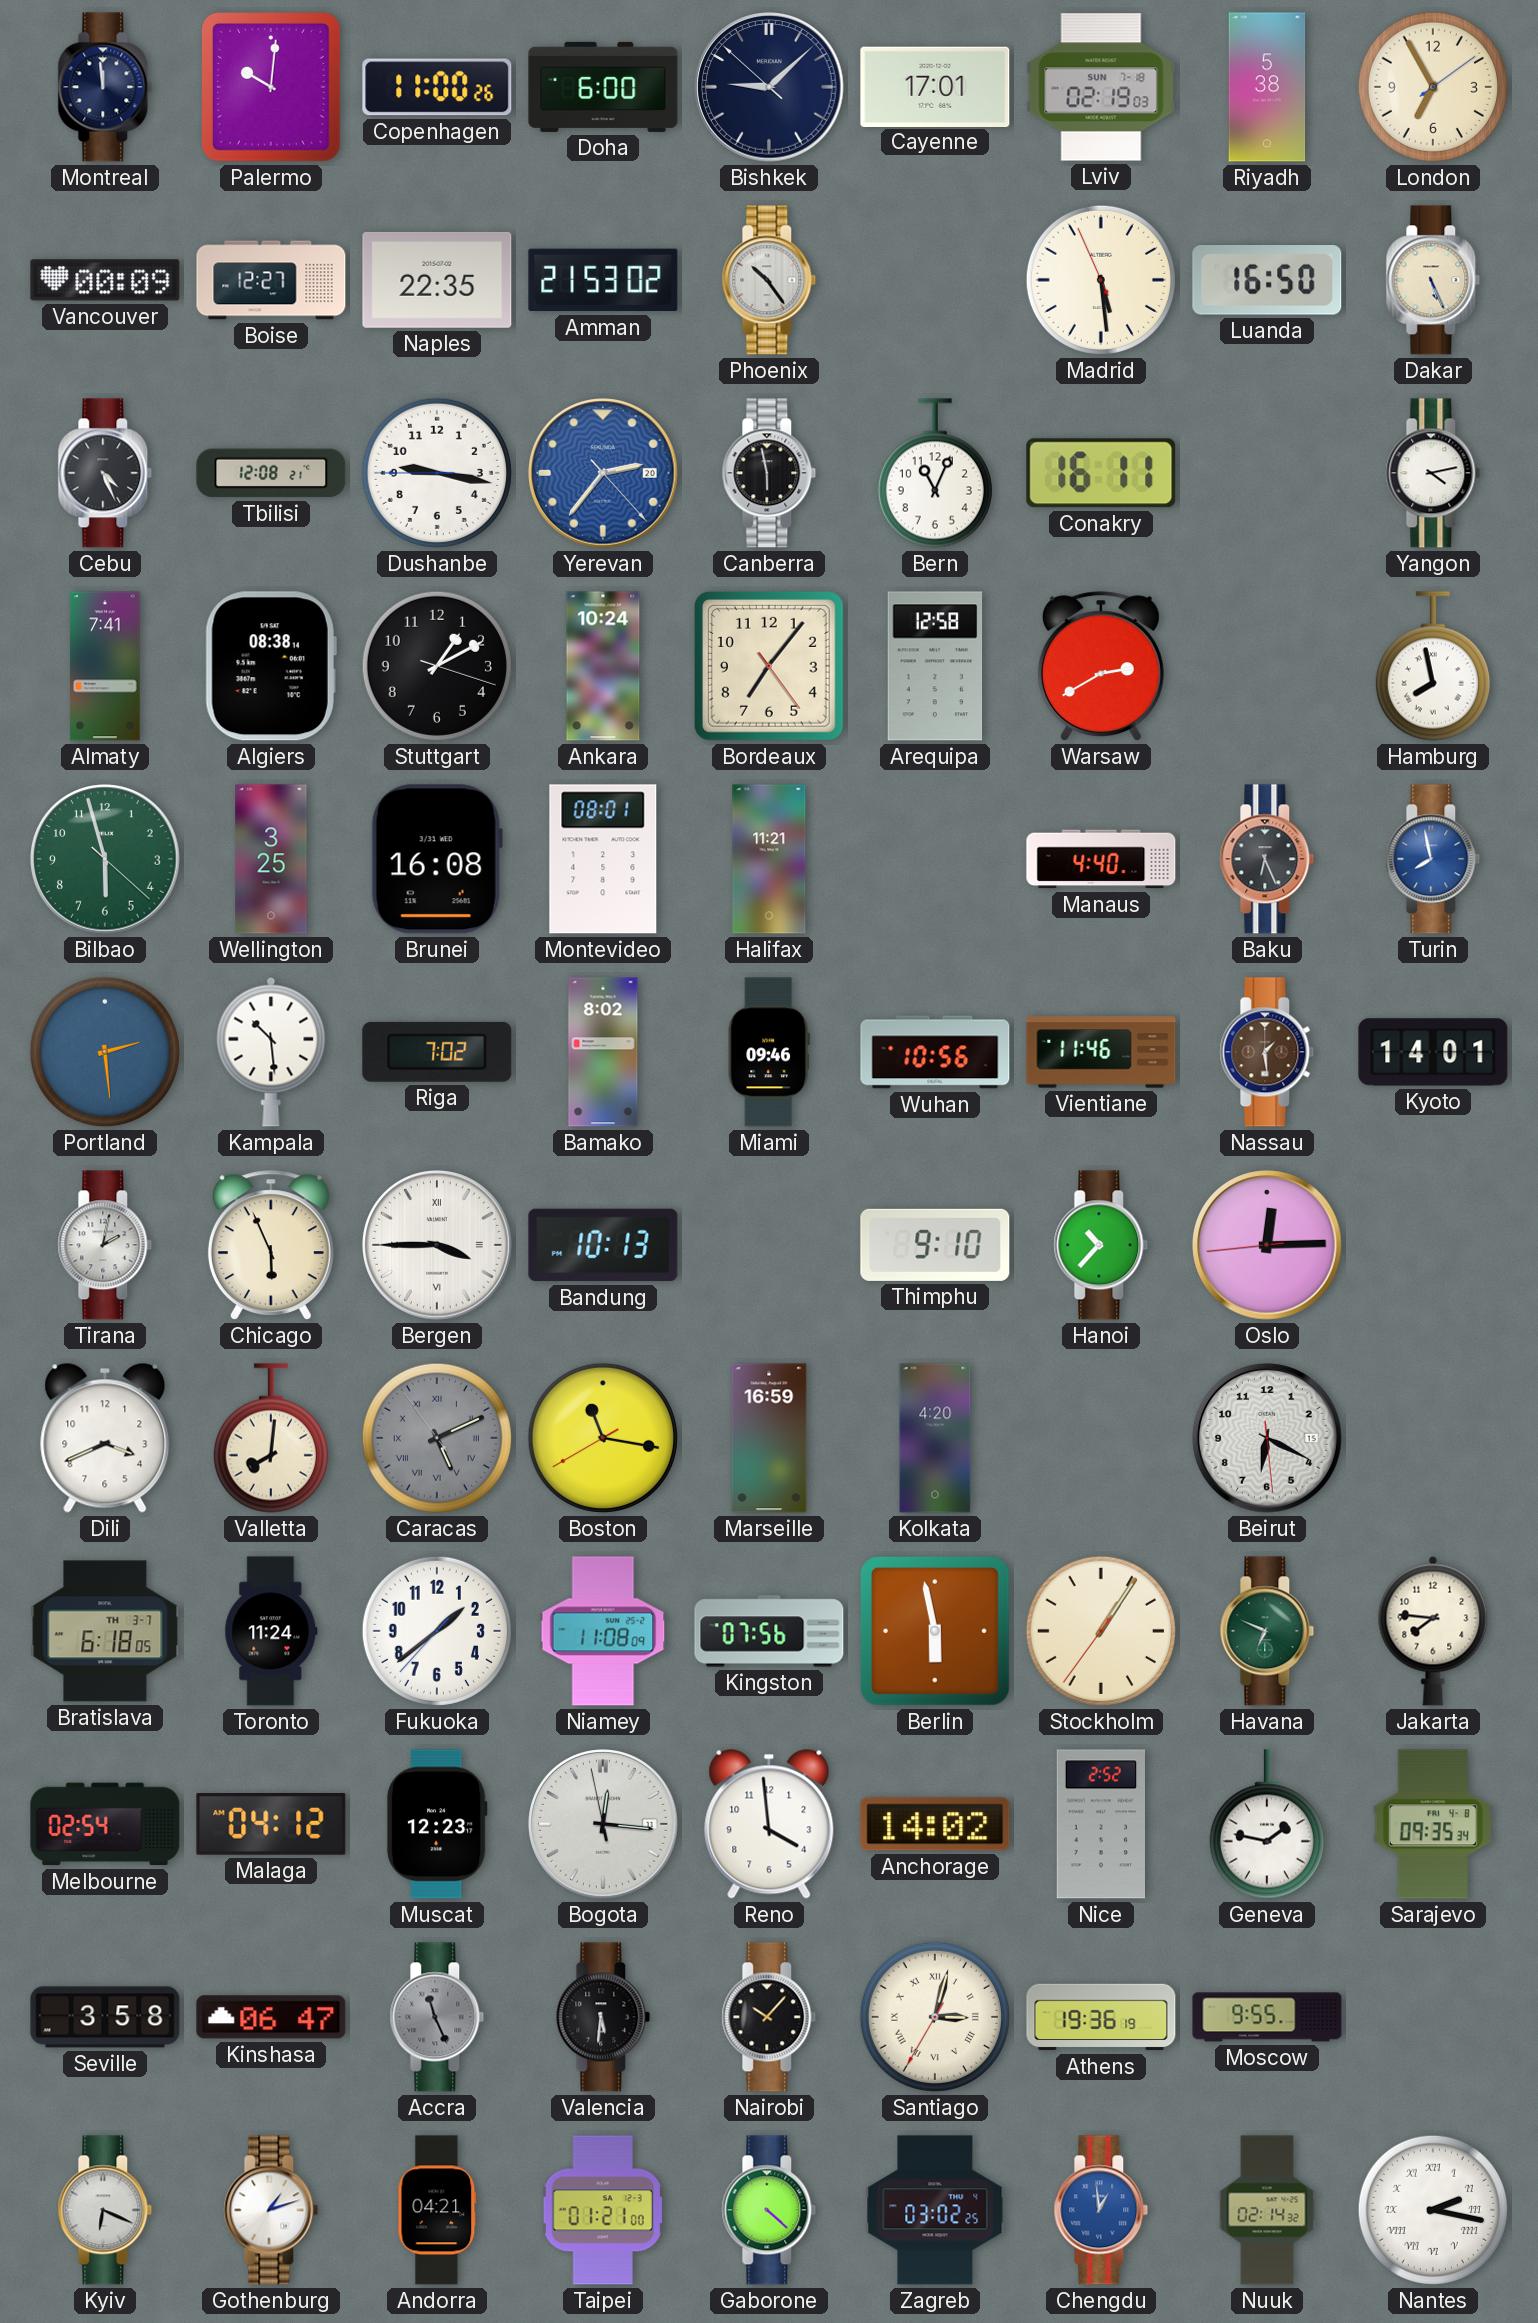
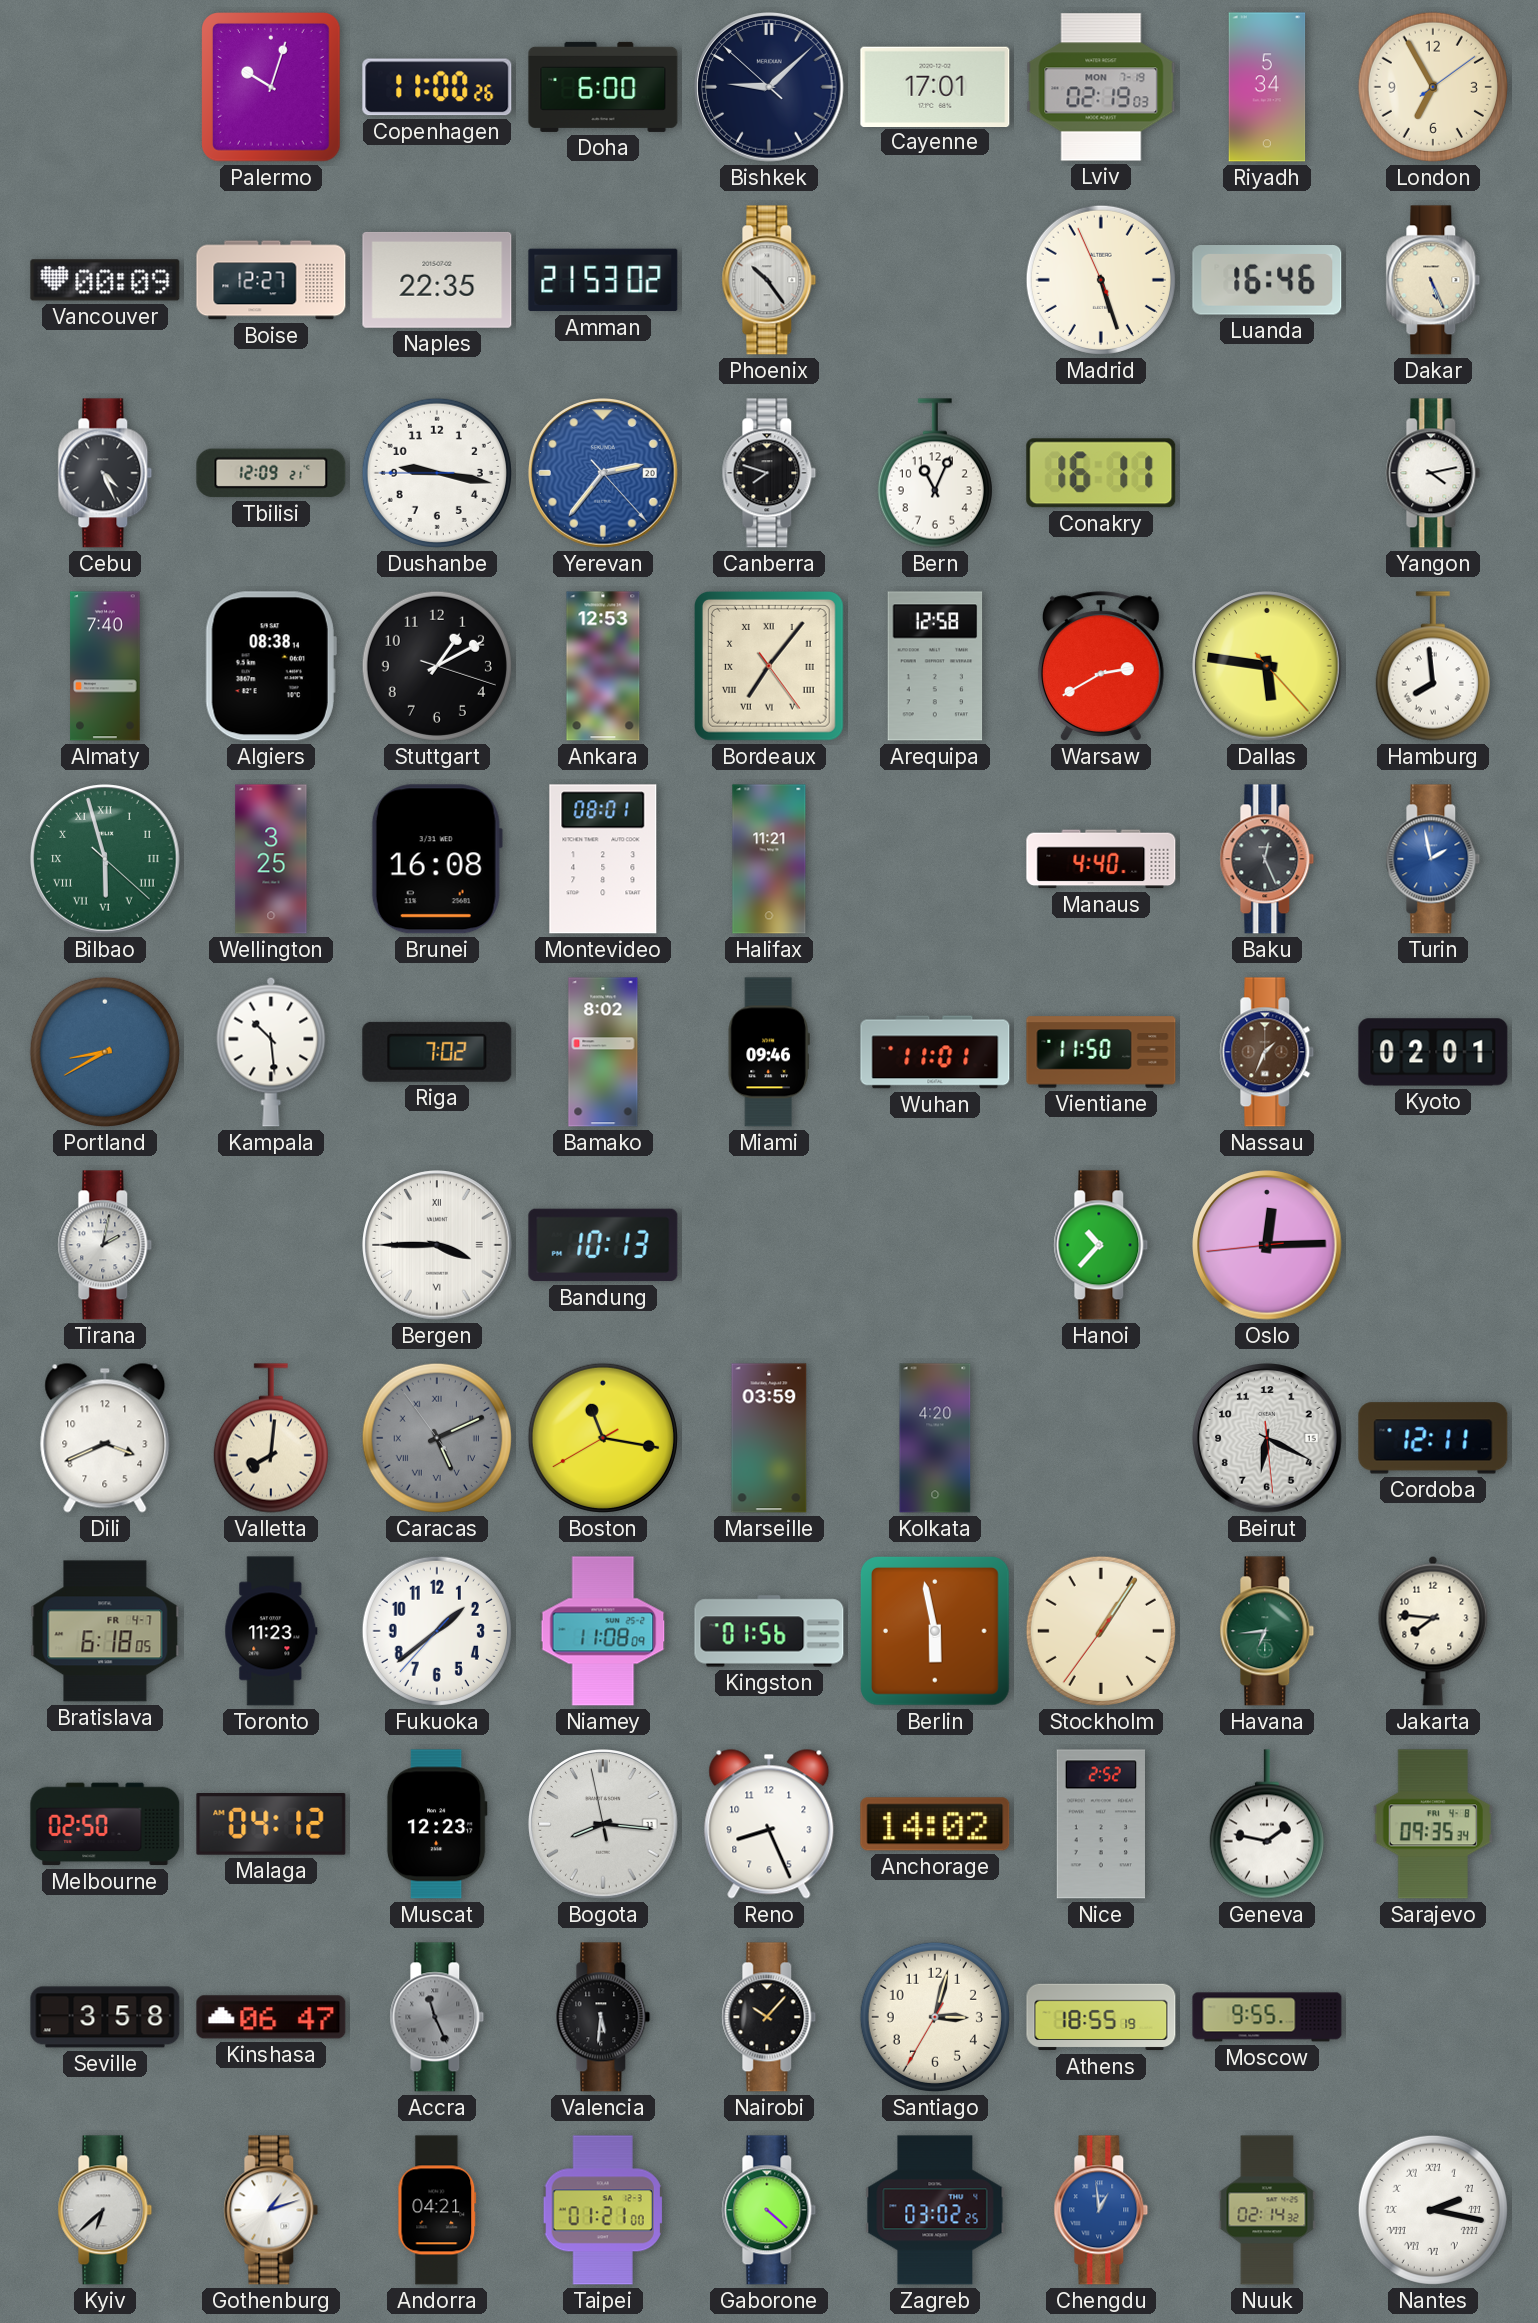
Montreal: 11:59 -> none (105, 87)
Palermo: 10:01 -> 10:03 (272, 88)
Lviv date: SUN 7-18 -> MON 7-19 (1101, 87)
Riyadh: 5:38 -> 5:34 (1267, 87)
Madrid: 5:28 -> 5:26 (1101, 280)
Luanda: 16:50 -> 16:46 (1267, 281)
Tbilisi: 12:08 -> 12:09 (271, 473)
Canberra: 5:58 -> 7:48 (769, 473)
Almaty: 7:41 -> 7:40 (105, 666)
Ankara: 10:24 -> 12:53 (603, 666)
Bordeaux numerals: Arabic -> Roman (769, 666)
Dallas: none -> 5:46 (1267, 666)
Hamburg: 7:58 -> 7:59 (1433, 666)
Bilbao numerals: Arabic -> Roman (105, 859)
Baku: 6:26 -> 12:26 (1267, 859)
Turin: 7:58 -> 1:58 (1433, 859)
Portland: 2:29 -> 8:40 (105, 1052)
Wuhan: 10:56 -> 11:01 (935, 1052)
Vientiane: 11:46 -> 11:50 (1101, 1052)
Nassau: 1:29 -> 1:34 (1267, 1052)
Kyoto: 14:01 -> 02:01 (1433, 1052)
Chicago: 5:56 -> none (271, 1245)
Thimphu: 9:10 -> none (935, 1245)
Marseille: 16:59 -> 03:59 (769, 1438)
Cordoba: none -> 12:11 (1433, 1438)
Bratislava date: TH 3-7 -> FR 4-7 (105, 1631)
Toronto: 11:24 -> 11:23 (271, 1631)
Kingston: 07:56 -> 01:56 (769, 1631)
Havana: 6:49 -> 6:44 (1267, 1631)
Melbourne: 02:54 -> 02:50 (105, 1824)
Bogota: 12:15 -> 8:15 (603, 1824)
Reno: 3:59 -> 8:26 (769, 1824)
Santiago numerals: Roman -> Arabic (935, 2017)
Athens: 19:36 -> 18:55 (1101, 2017)
Kyiv: 6:19 -> 6:38 (105, 2210)
